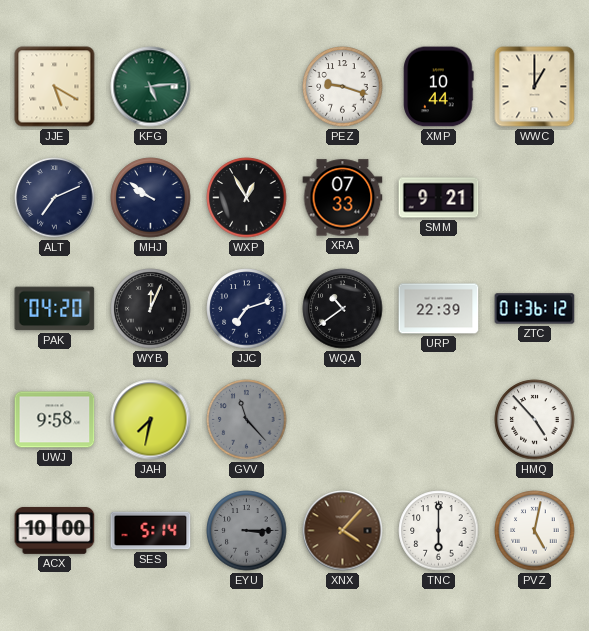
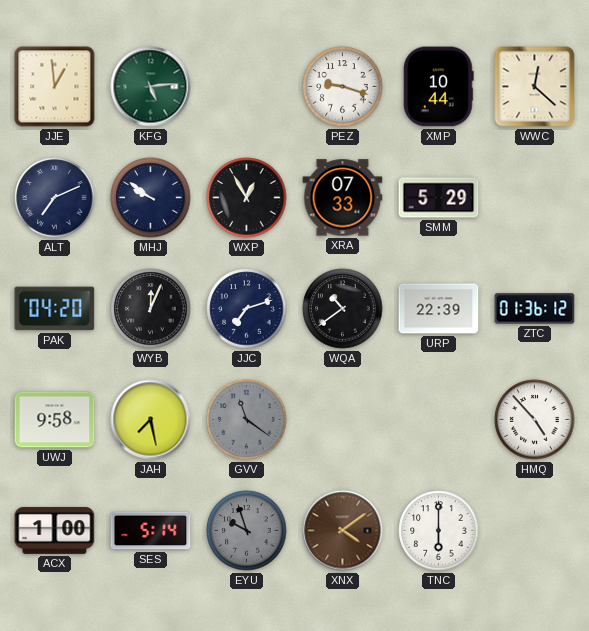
JJE: 5:20 -> 12:59 (55, 87)
WWC: 1:00 -> 12:22 (535, 87)
SMM: 9:21 -> 5:29 (439, 198)
JAH: 7:32 -> 7:28 (151, 420)
GVV: 11:23 -> 11:21 (247, 420)
ACX: 10:00 -> 1:00 (55, 530)
EYU: 3:15 -> 9:57 (247, 531)
XNX: 4:07 -> 4:09 (343, 531)
PVZ: 5:02 -> none (535, 531)
